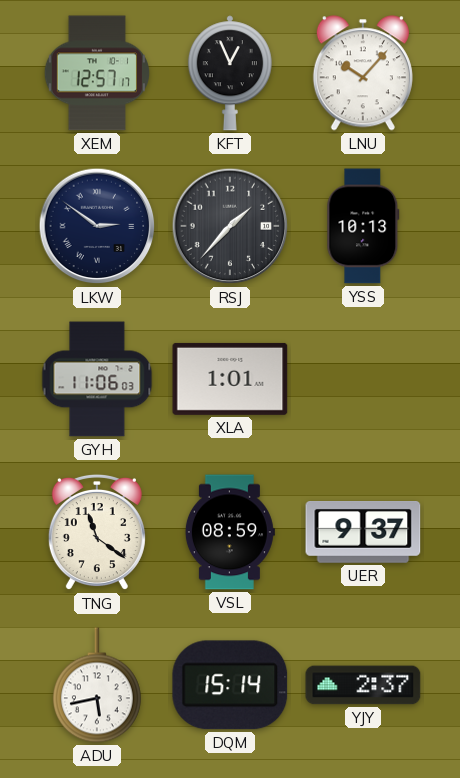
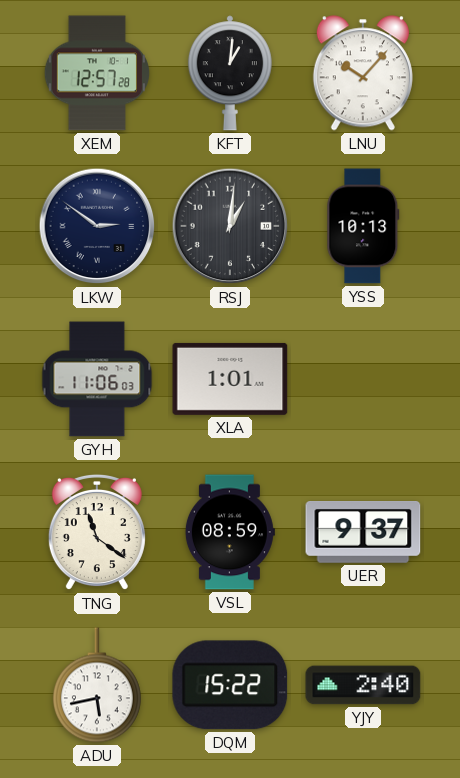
XEM: 12:57:17 -> 12:57:28 (97, 73)
KFT: 12:56 -> 1:01 (230, 73)
RSJ: 1:37 -> 1:01 (230, 226)
DQM: 15:14 -> 15:22 (230, 685)
YJY: 2:37 -> 2:40 (363, 685)
